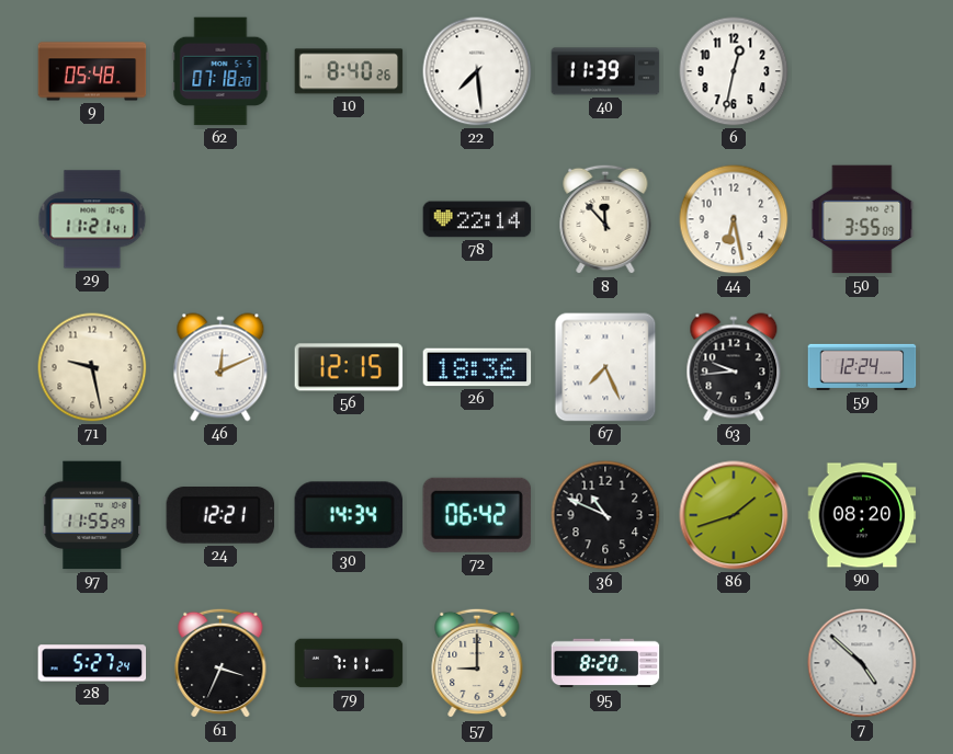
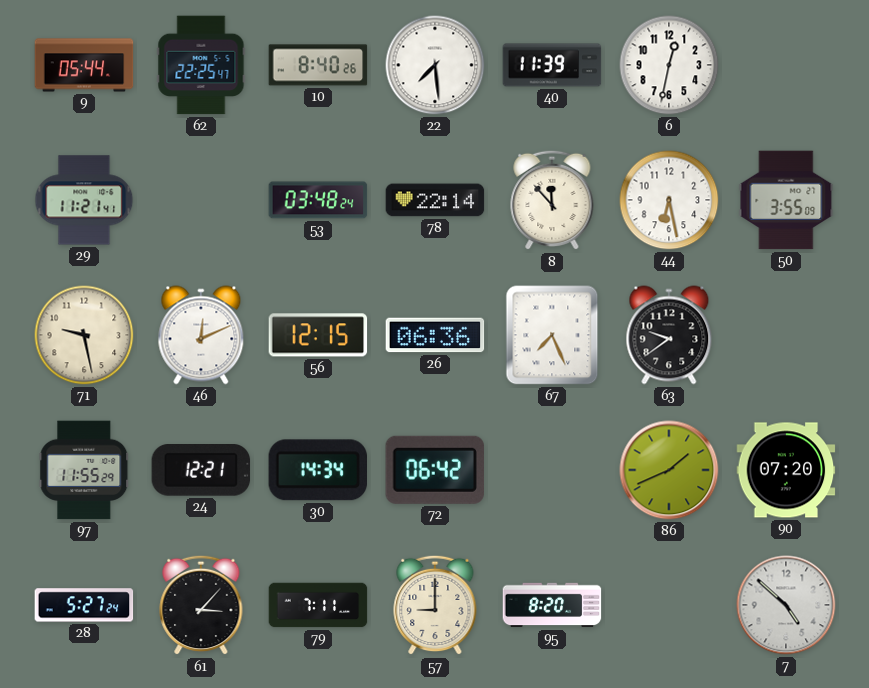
9: 05:48 -> 05:44 (84, 65)
62: 07:18 -> 22:25 (201, 65)
53: none -> 03:48 (318, 200)
26: 18:36 -> 06:36 (435, 335)
63: 9:44 -> 9:39 (669, 335)
59: 12:24 -> none (862, 367)
36: 10:49 -> none (605, 515)
86: 1:42 -> 1:41 (669, 470)
90: 08:20 -> 07:20 (786, 470)
61: 3:34 -> 3:07 (201, 605)
